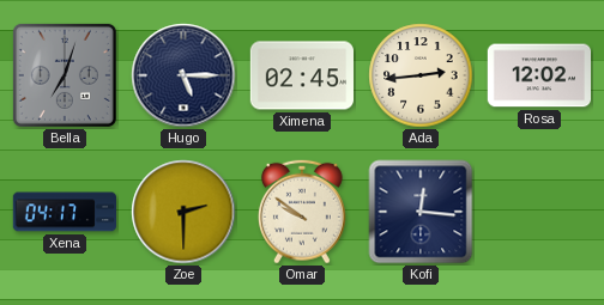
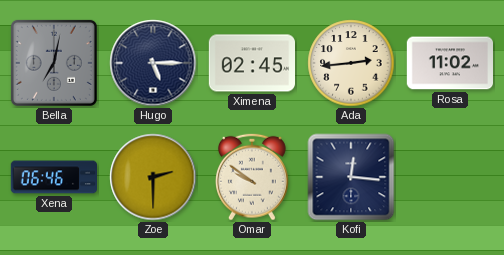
Bella: 7:03 -> 7:02 (54, 63)
Rosa: 12:02 -> 11:02 (449, 63)
Xena: 04:17 -> 06:46 (53, 177)
